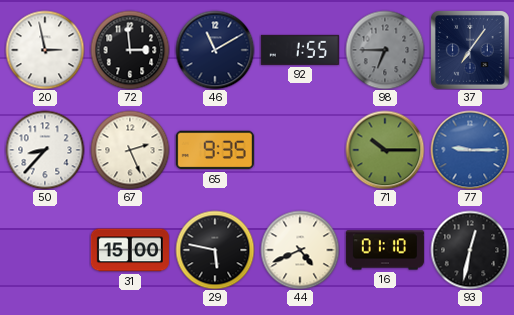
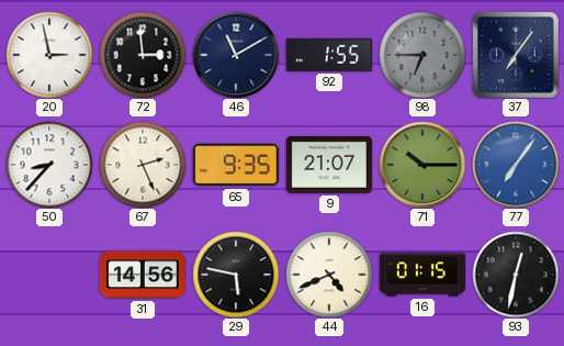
9: none -> 21:07 (329, 165)
77: 9:15 -> 7:06 (516, 165)
31: 15:00 -> 14:56 (143, 275)
16: 01:10 -> 01:15 (422, 275)
